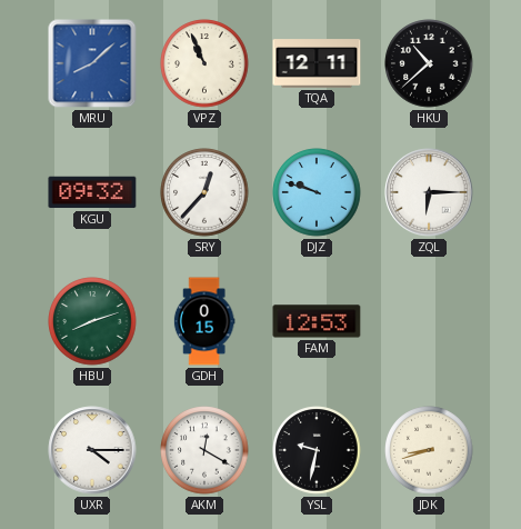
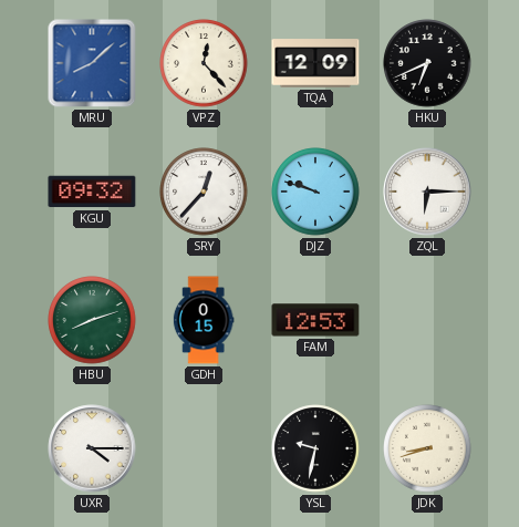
VPZ: 10:56 -> 12:23 (204, 63)
TQA: 12:11 -> 12:09 (315, 63)
HKU: 10:38 -> 6:41 (427, 63)
AKM: 12:20 -> none (204, 450)
